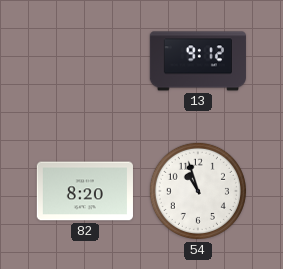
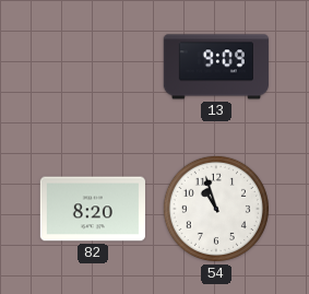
13: 9:12 -> 9:09 (216, 67)
